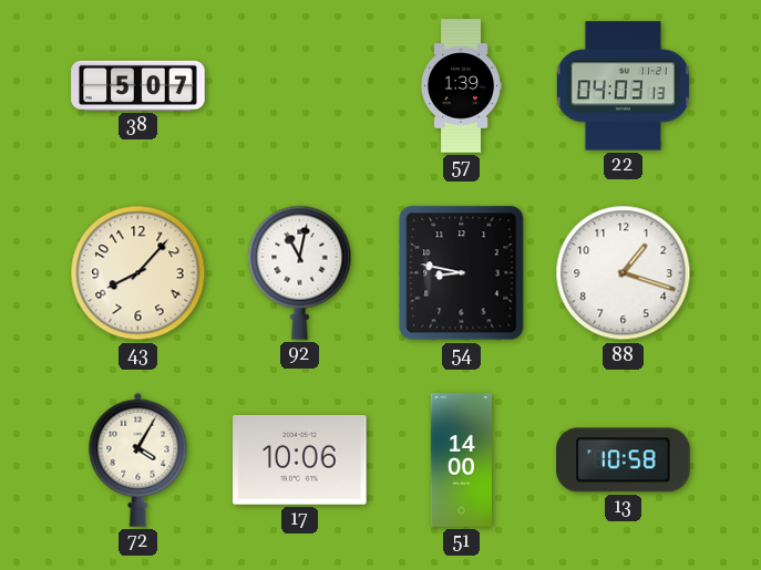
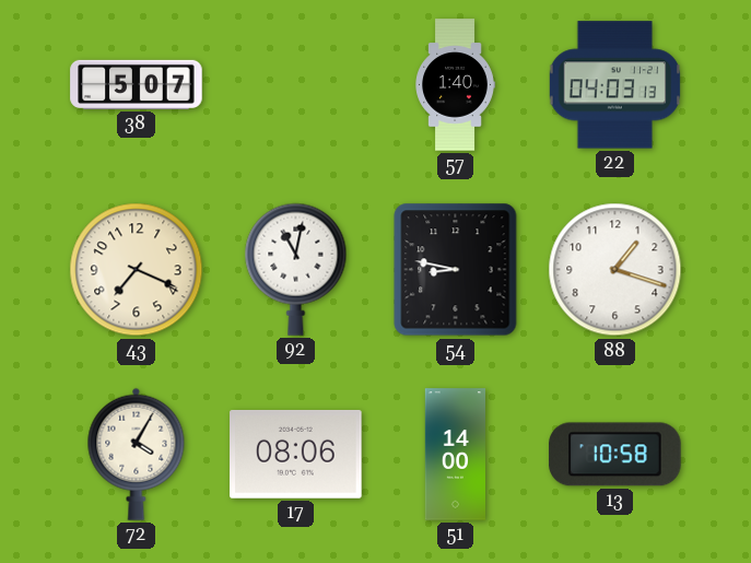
57: 1:39 -> 1:40 (455, 85)
43: 8:07 -> 7:19 (137, 270)
17: 10:06 -> 08:06 (296, 455)
